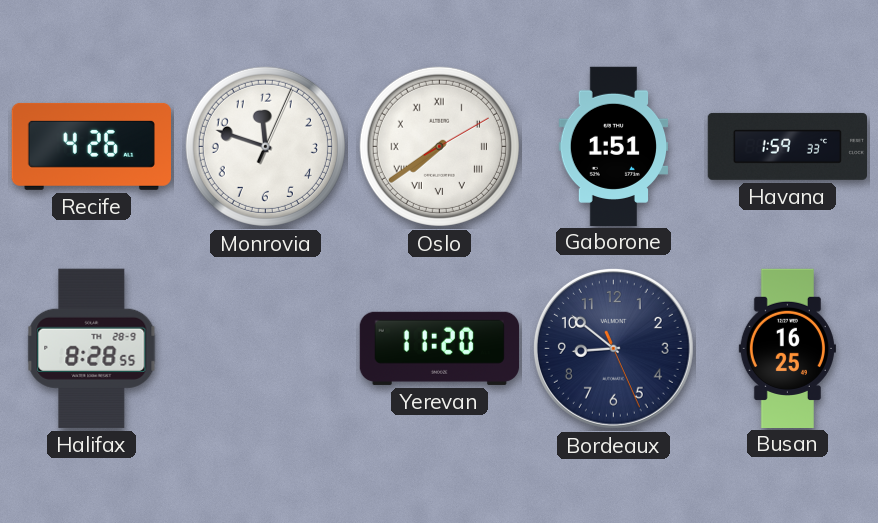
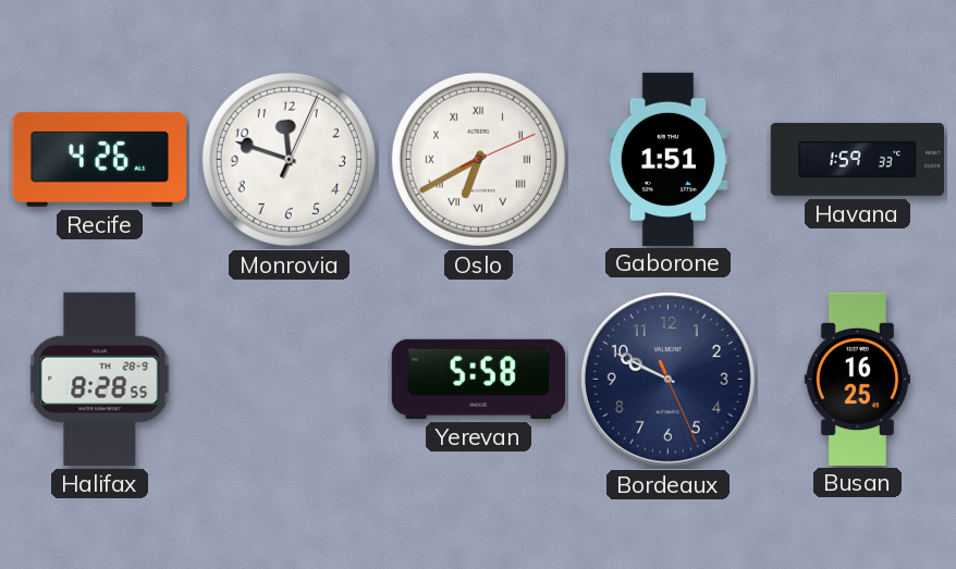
Oslo: 7:39 -> 6:40 (478, 159)
Yerevan: 11:20 -> 5:58 (478, 379)
Bordeaux: 8:51 -> 9:49 (667, 379)
